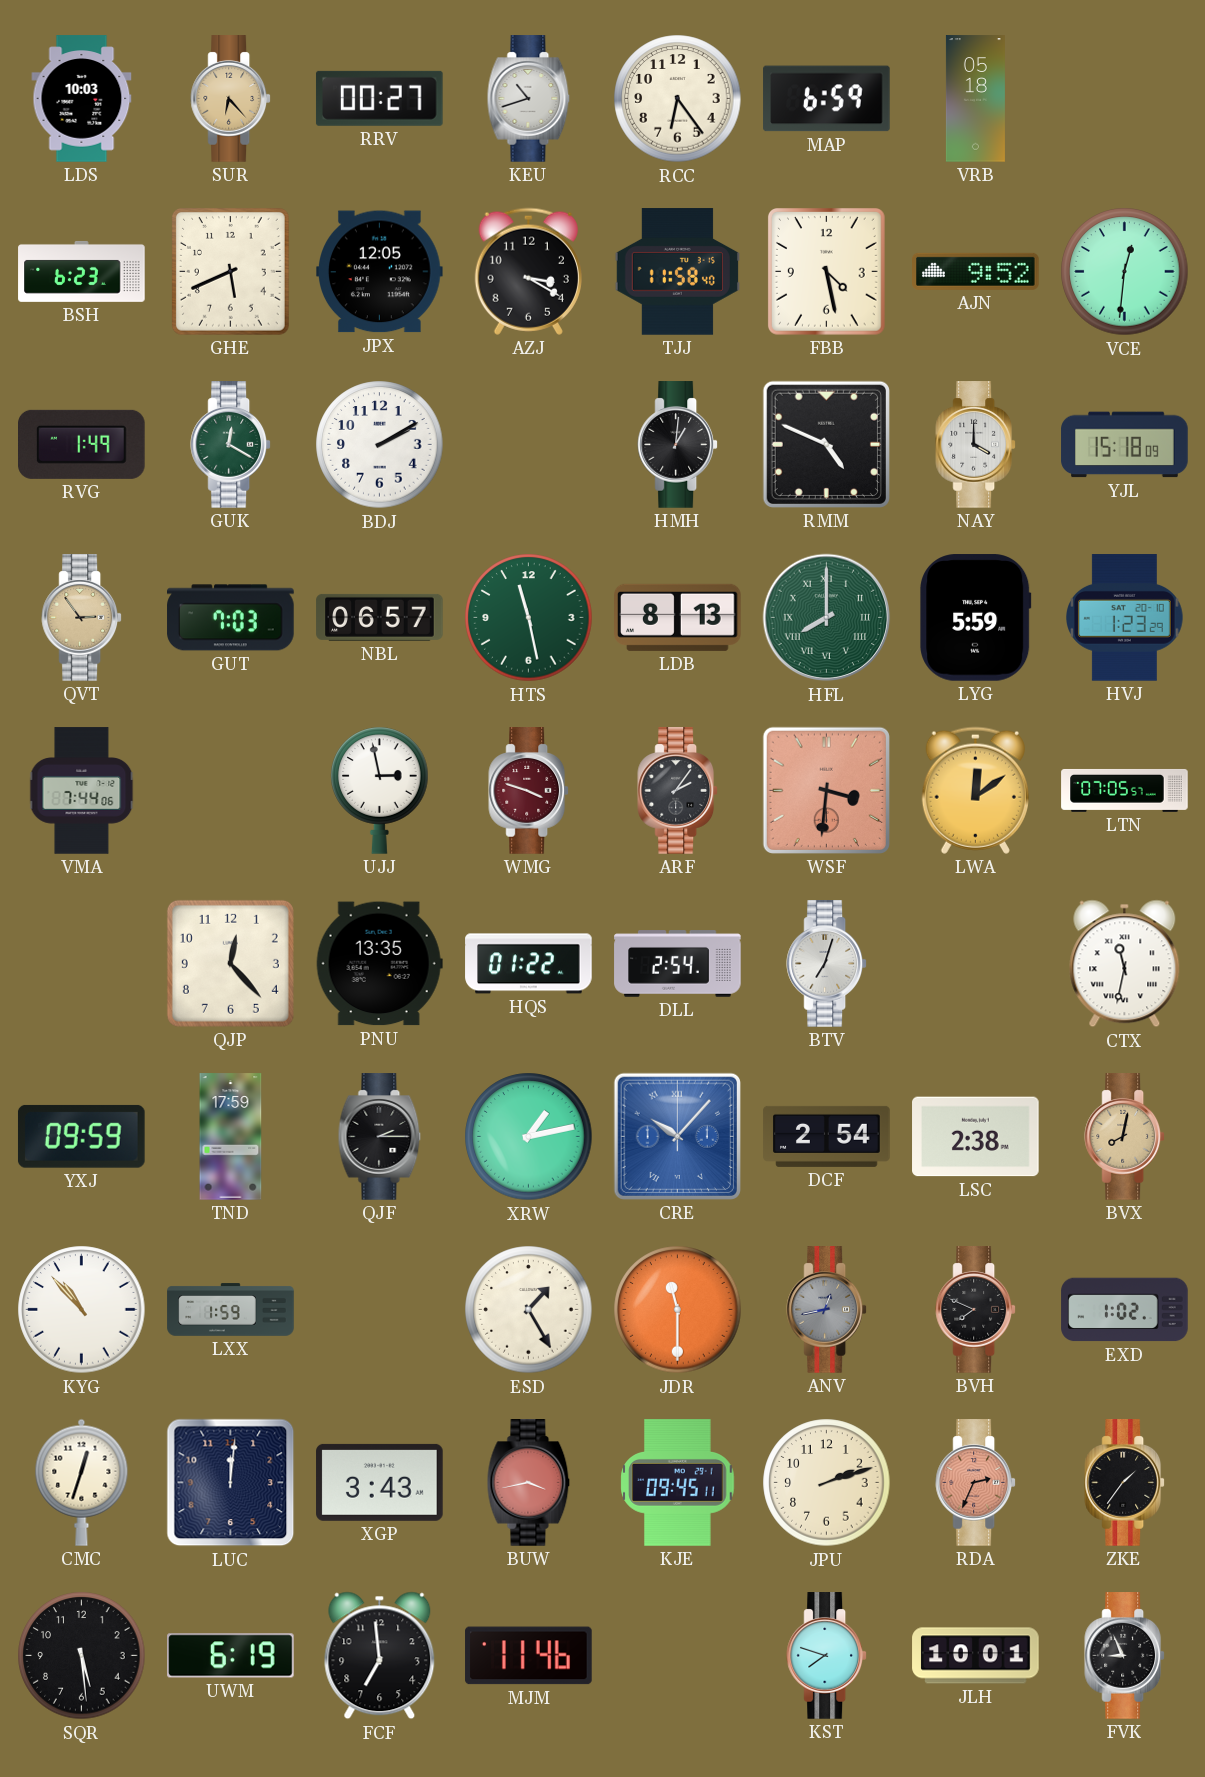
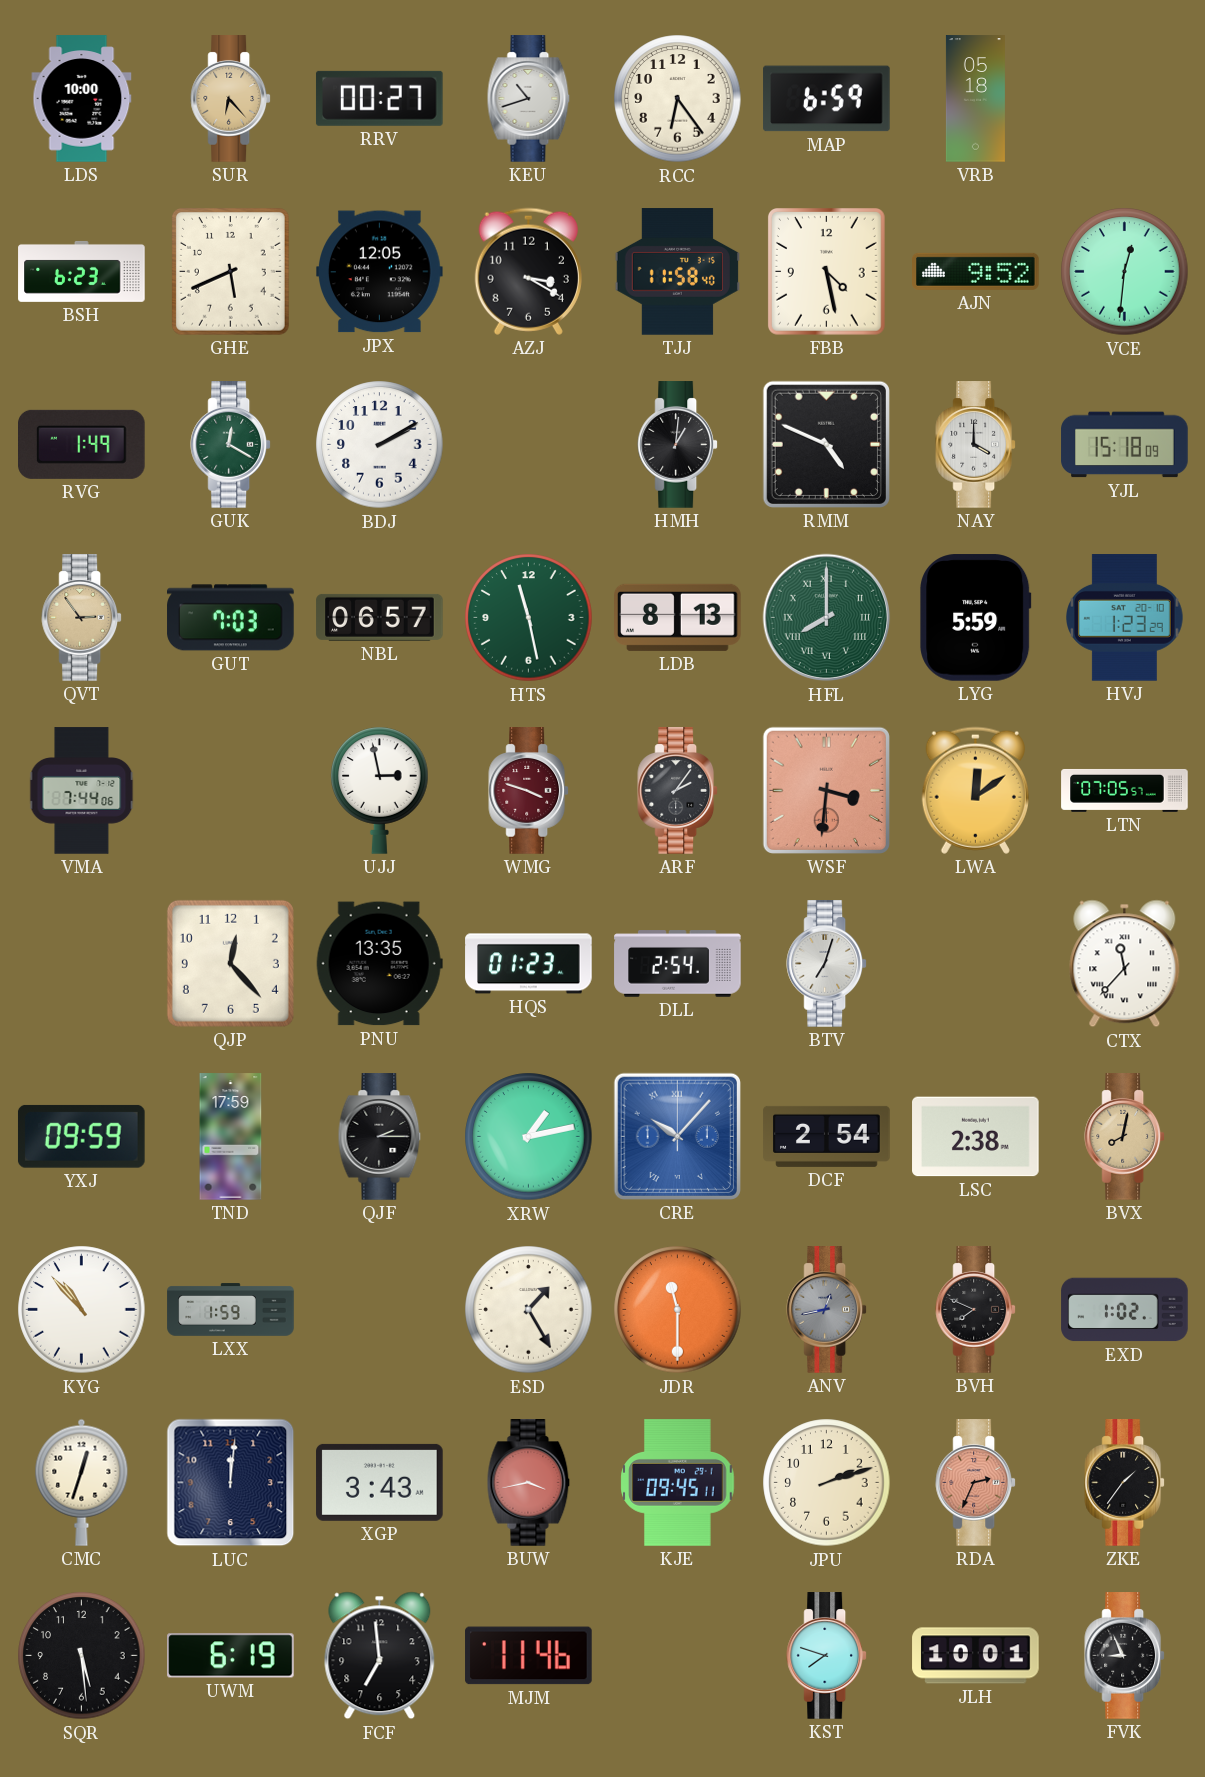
LDS: 10:03 -> 10:00 (82, 99)
HQS: 01:22 -> 01:23 (529, 964)
CTX: 11:32 -> 11:37 (1125, 964)
